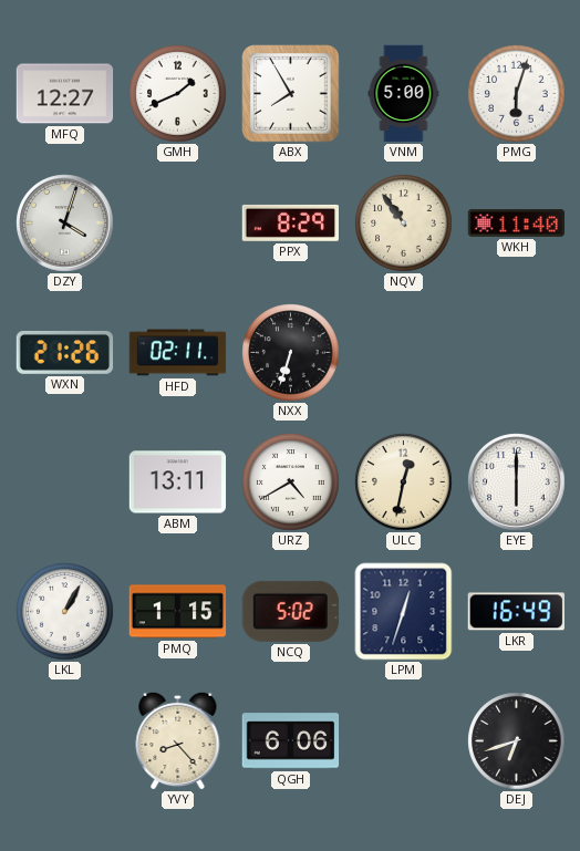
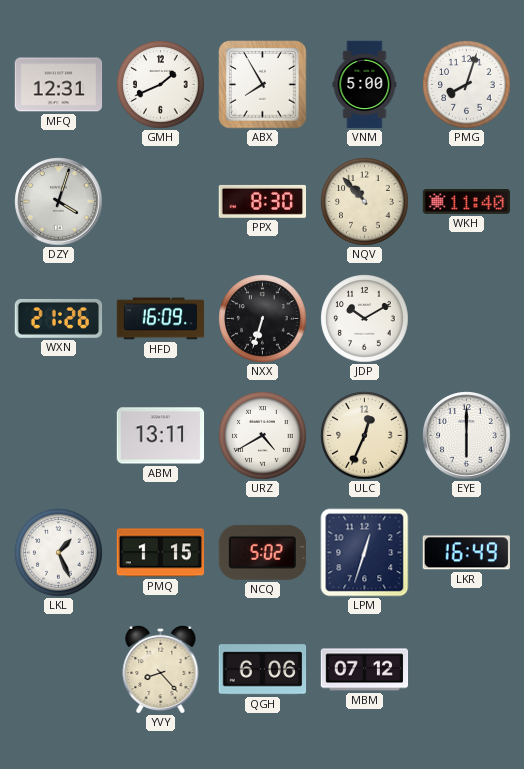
MFQ: 12:27 -> 12:31 (59, 85)
PMG: 6:03 -> 8:03 (467, 85)
PPX: 8:29 -> 8:30 (262, 201)
NQV: 10:54 -> 10:53 (365, 202)
HFD: 02:11 -> 16:09 (161, 319)
JDP: none -> 10:10 (365, 319)
ULC: 12:32 -> 12:34 (365, 436)
LKL: 1:05 -> 1:26 (59, 553)
MBM: none -> 07:12 (365, 670)
DEJ: 6:42 -> none (517, 741)
